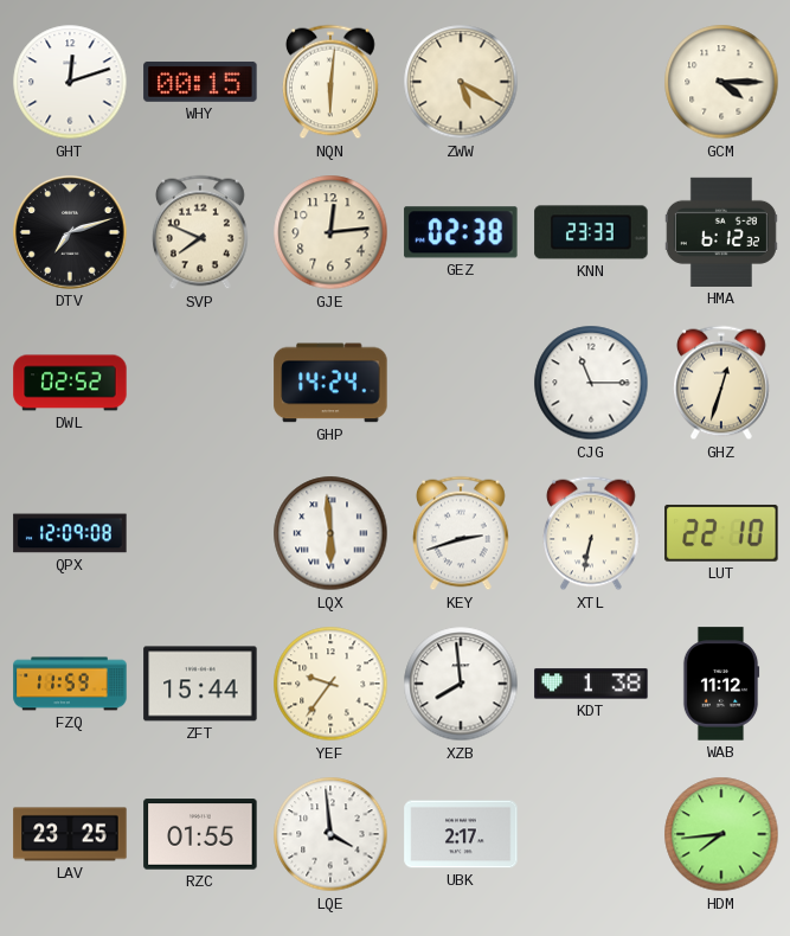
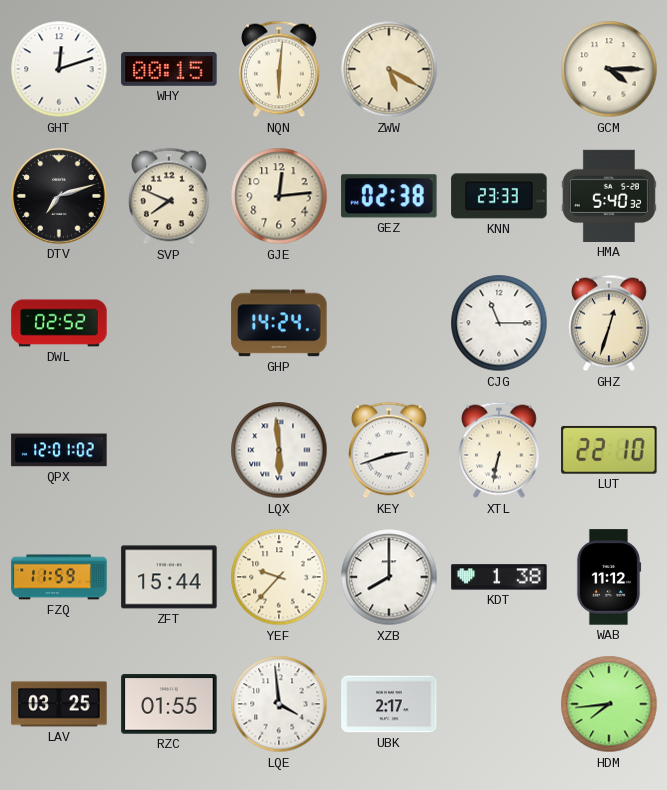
HMA: 6:12 -> 5:40 (609, 196)
QPX: 12:09 -> 12:01 (59, 450)
YEF: 9:36 -> 9:37 (279, 577)
XZB: 7:59 -> 8:00 (389, 577)
LAV: 23:25 -> 03:25 (59, 704)
